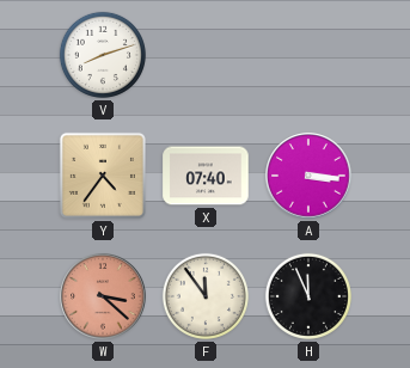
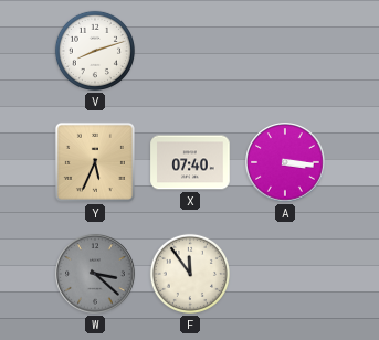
Y: 4:36 -> 5:34 (95, 162)
W dial: salmon -> grey (95, 274)
H: 11:56 -> none (308, 296)
